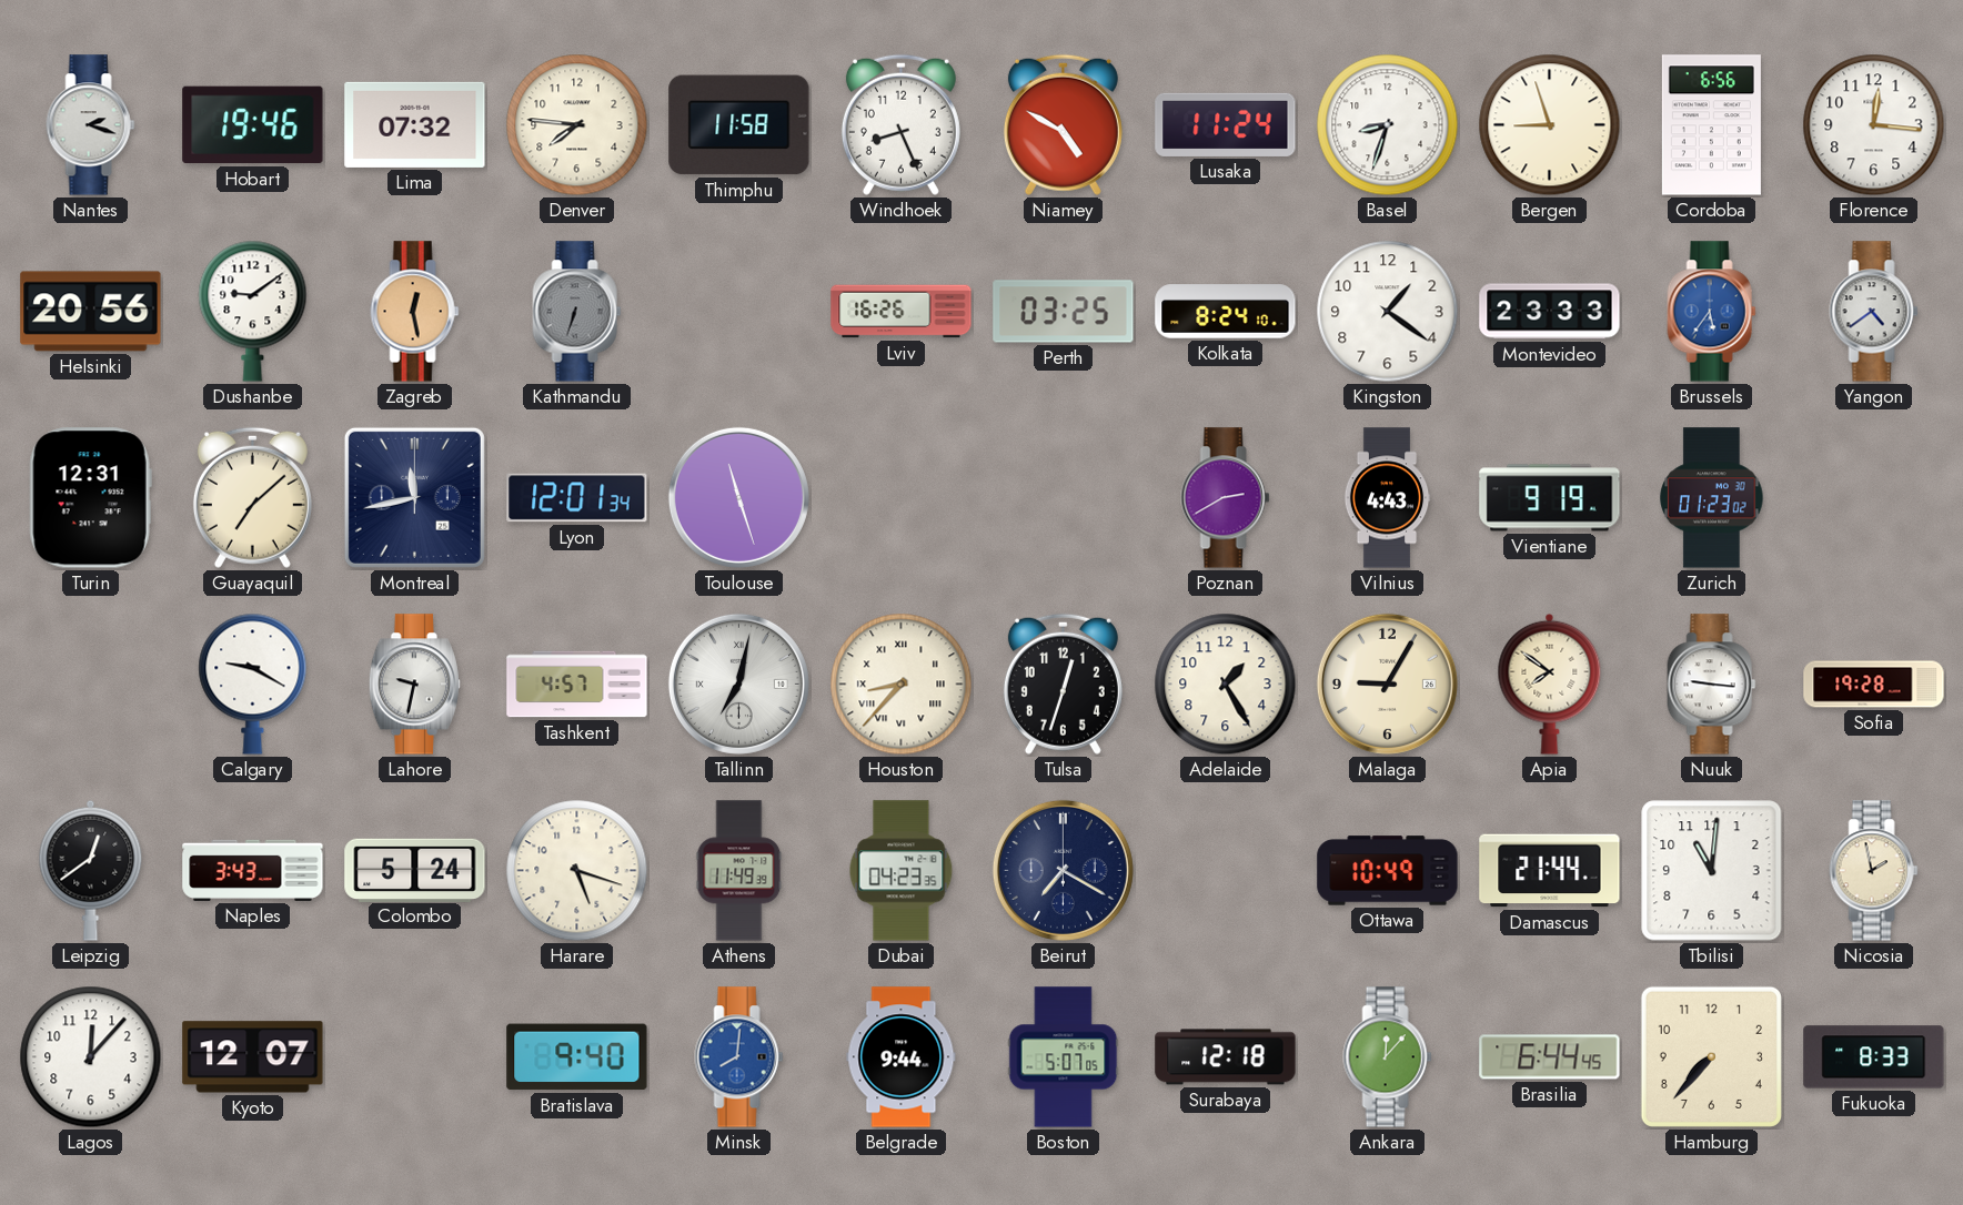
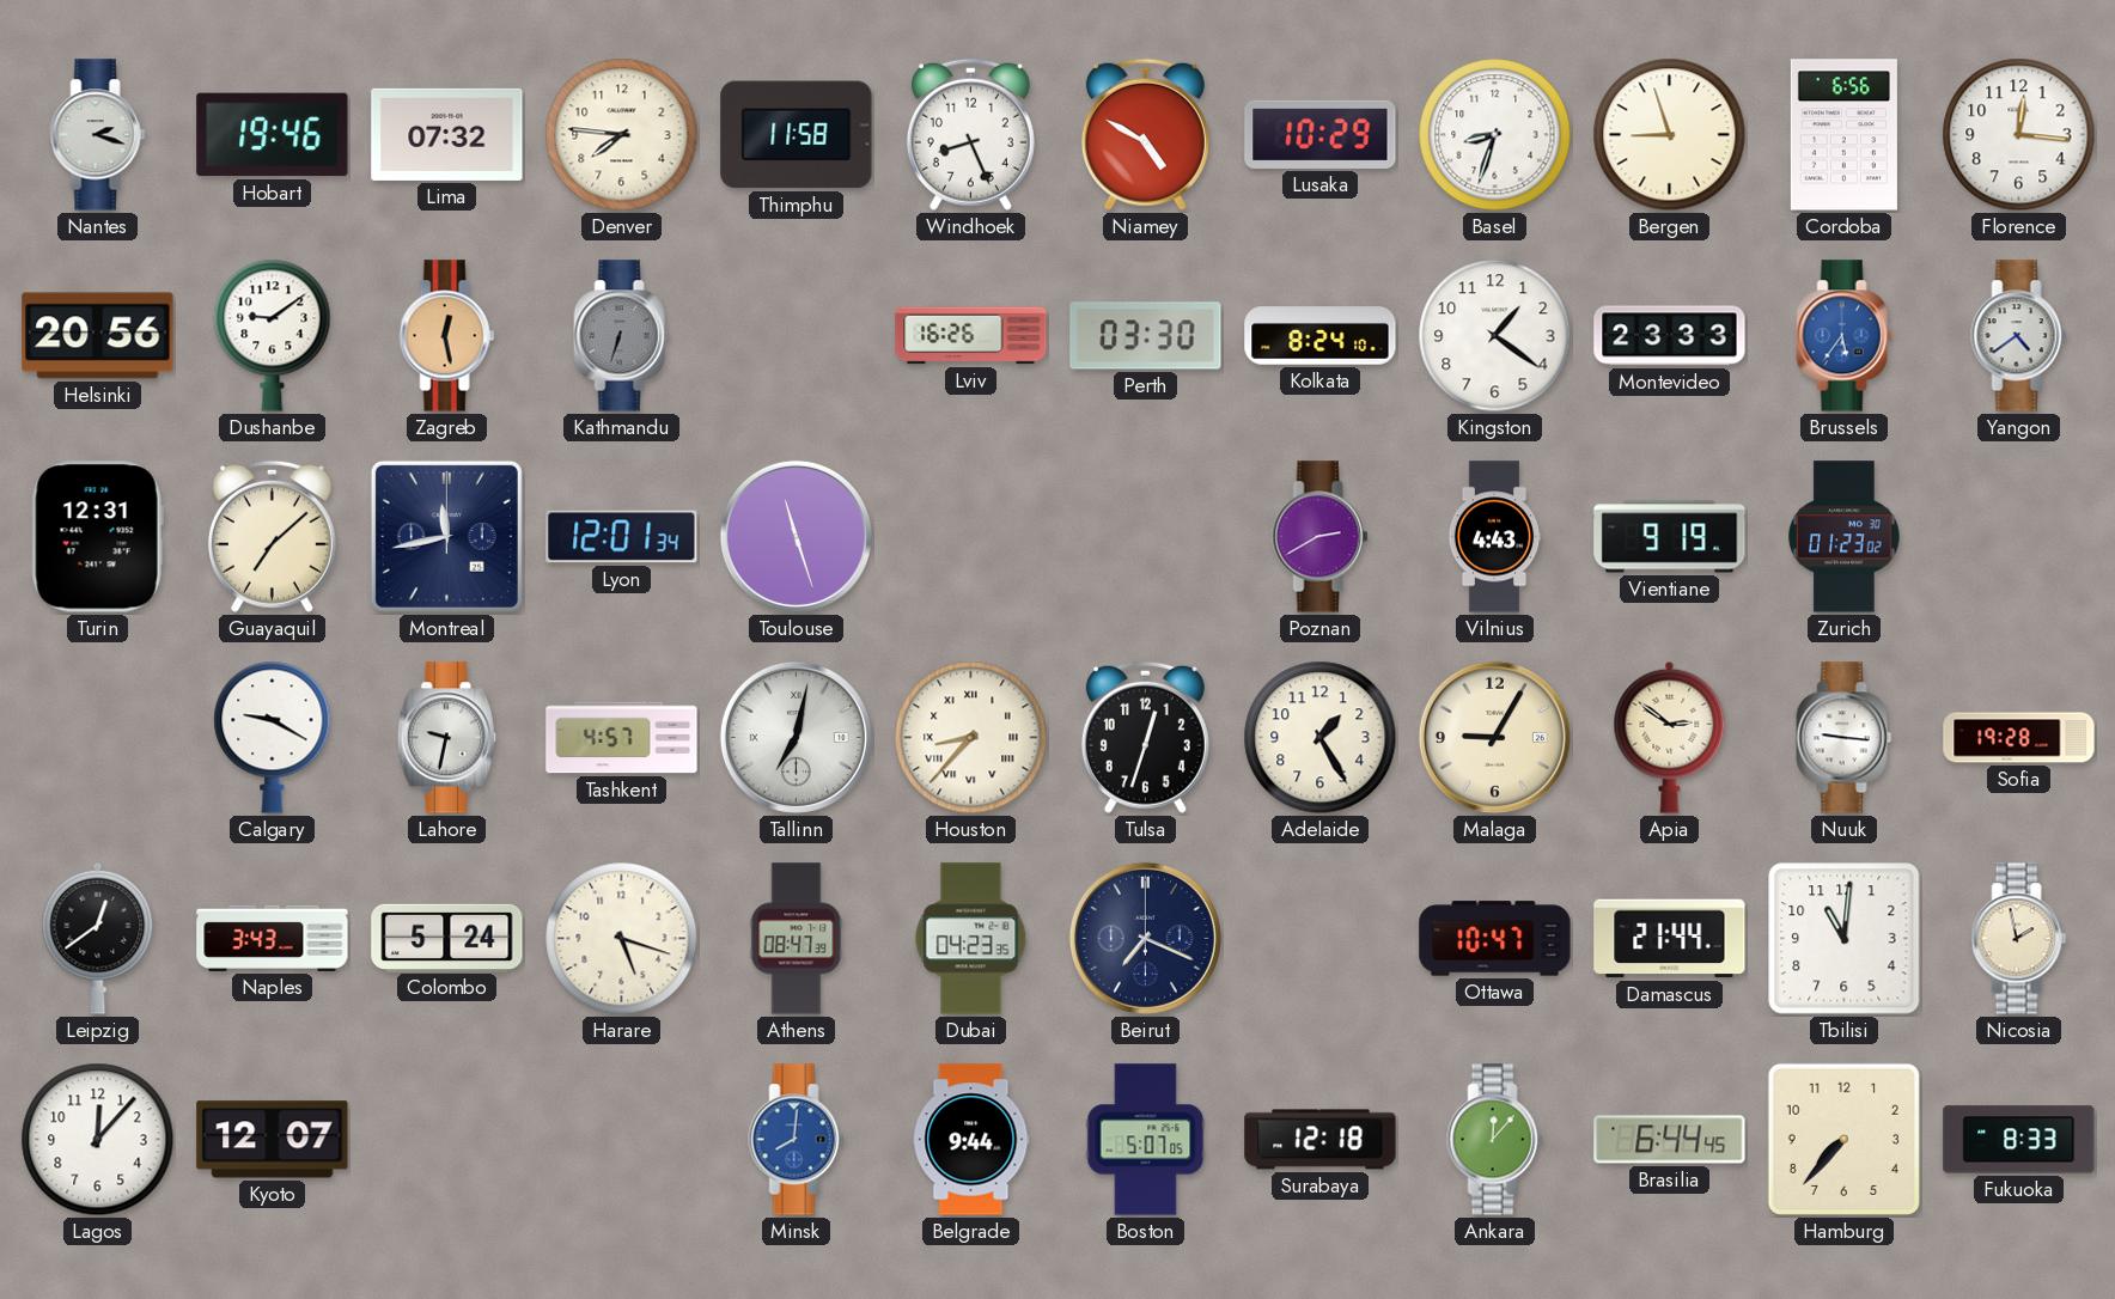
Lusaka: 11:24 -> 10:29 (1321, 134)
Perth: 03:25 -> 03:30 (1146, 336)
Apia: 7:51 -> 2:51 (1670, 737)
Athens: 11:49 -> 08:47 (797, 939)
Beirut: 7:20 -> 7:19 (1145, 938)
Ottawa: 10:49 -> 10:47 (1495, 939)
Bratislava: 9:40 -> none (577, 1057)
